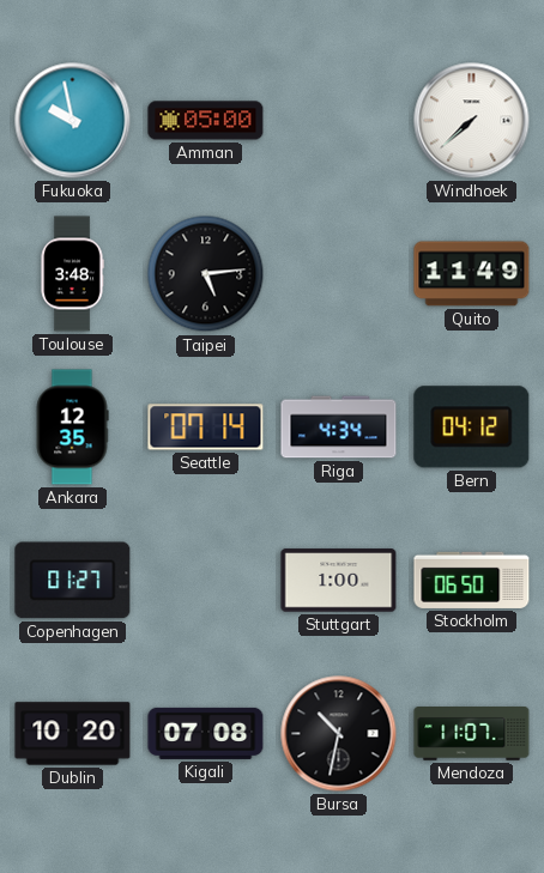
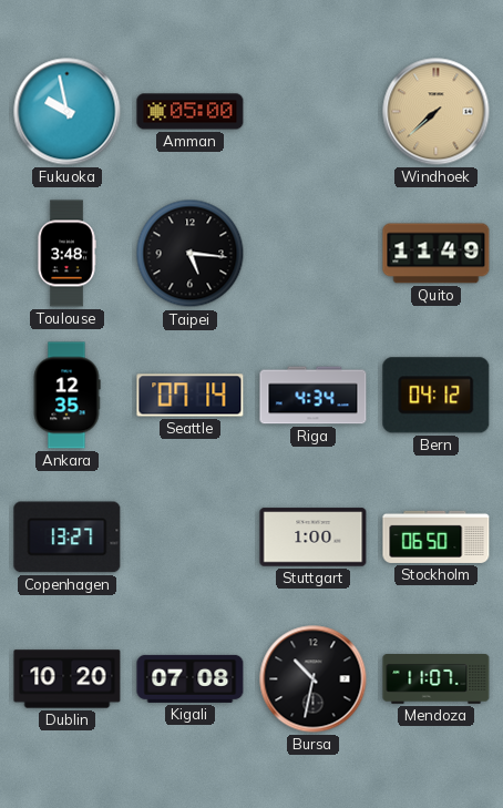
Windhoek dial: white -> champagne (437, 112)
Taipei: 5:14 -> 5:16 (191, 254)
Copenhagen: 01:27 -> 13:27 (68, 538)
